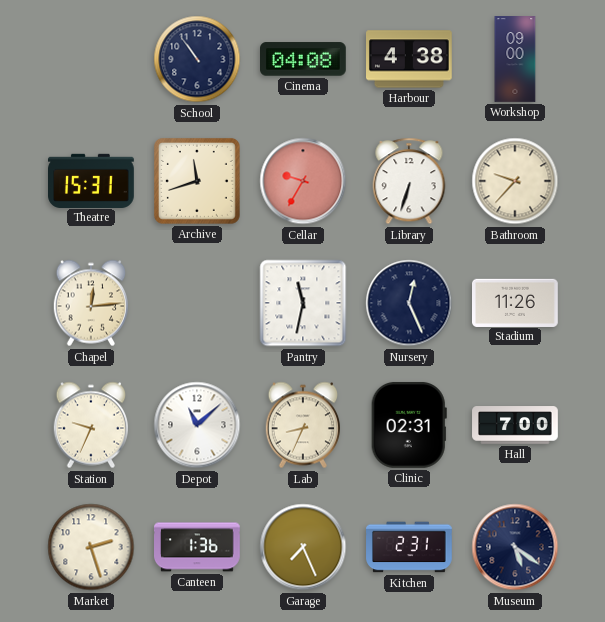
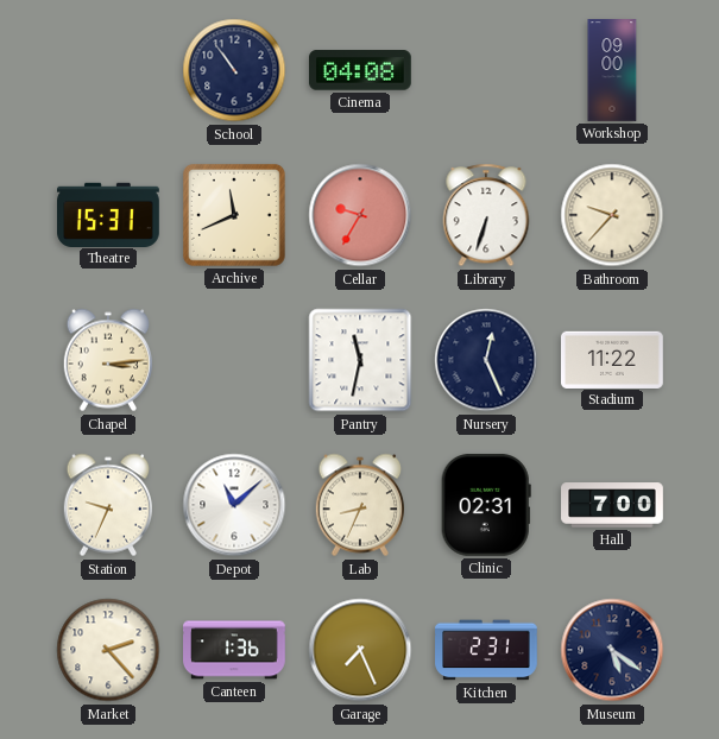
Harbour: 4:38 -> none (410, 59)
Archive: 11:42 -> 11:41 (234, 215)
Chapel: 12:14 -> 3:14 (107, 360)
Stadium: 11:26 -> 11:22 (613, 359)
Market: 2:27 -> 2:23 (108, 650)
